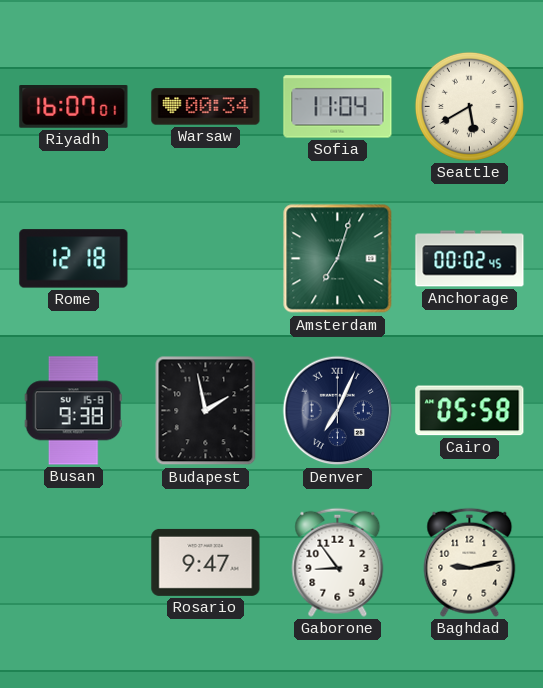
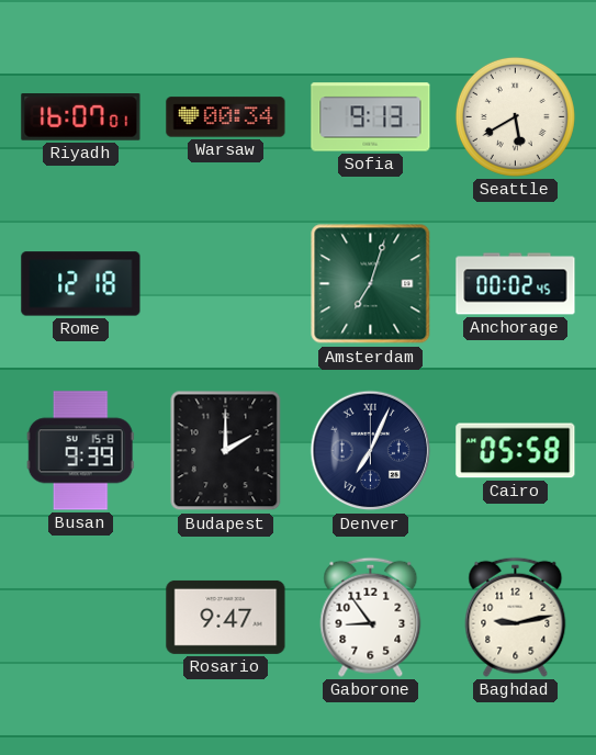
Sofia: 11:04 -> 9:13 (371, 117)
Busan: 9:38 -> 9:39 (80, 451)
Budapest: 1:58 -> 2:00 (226, 451)
